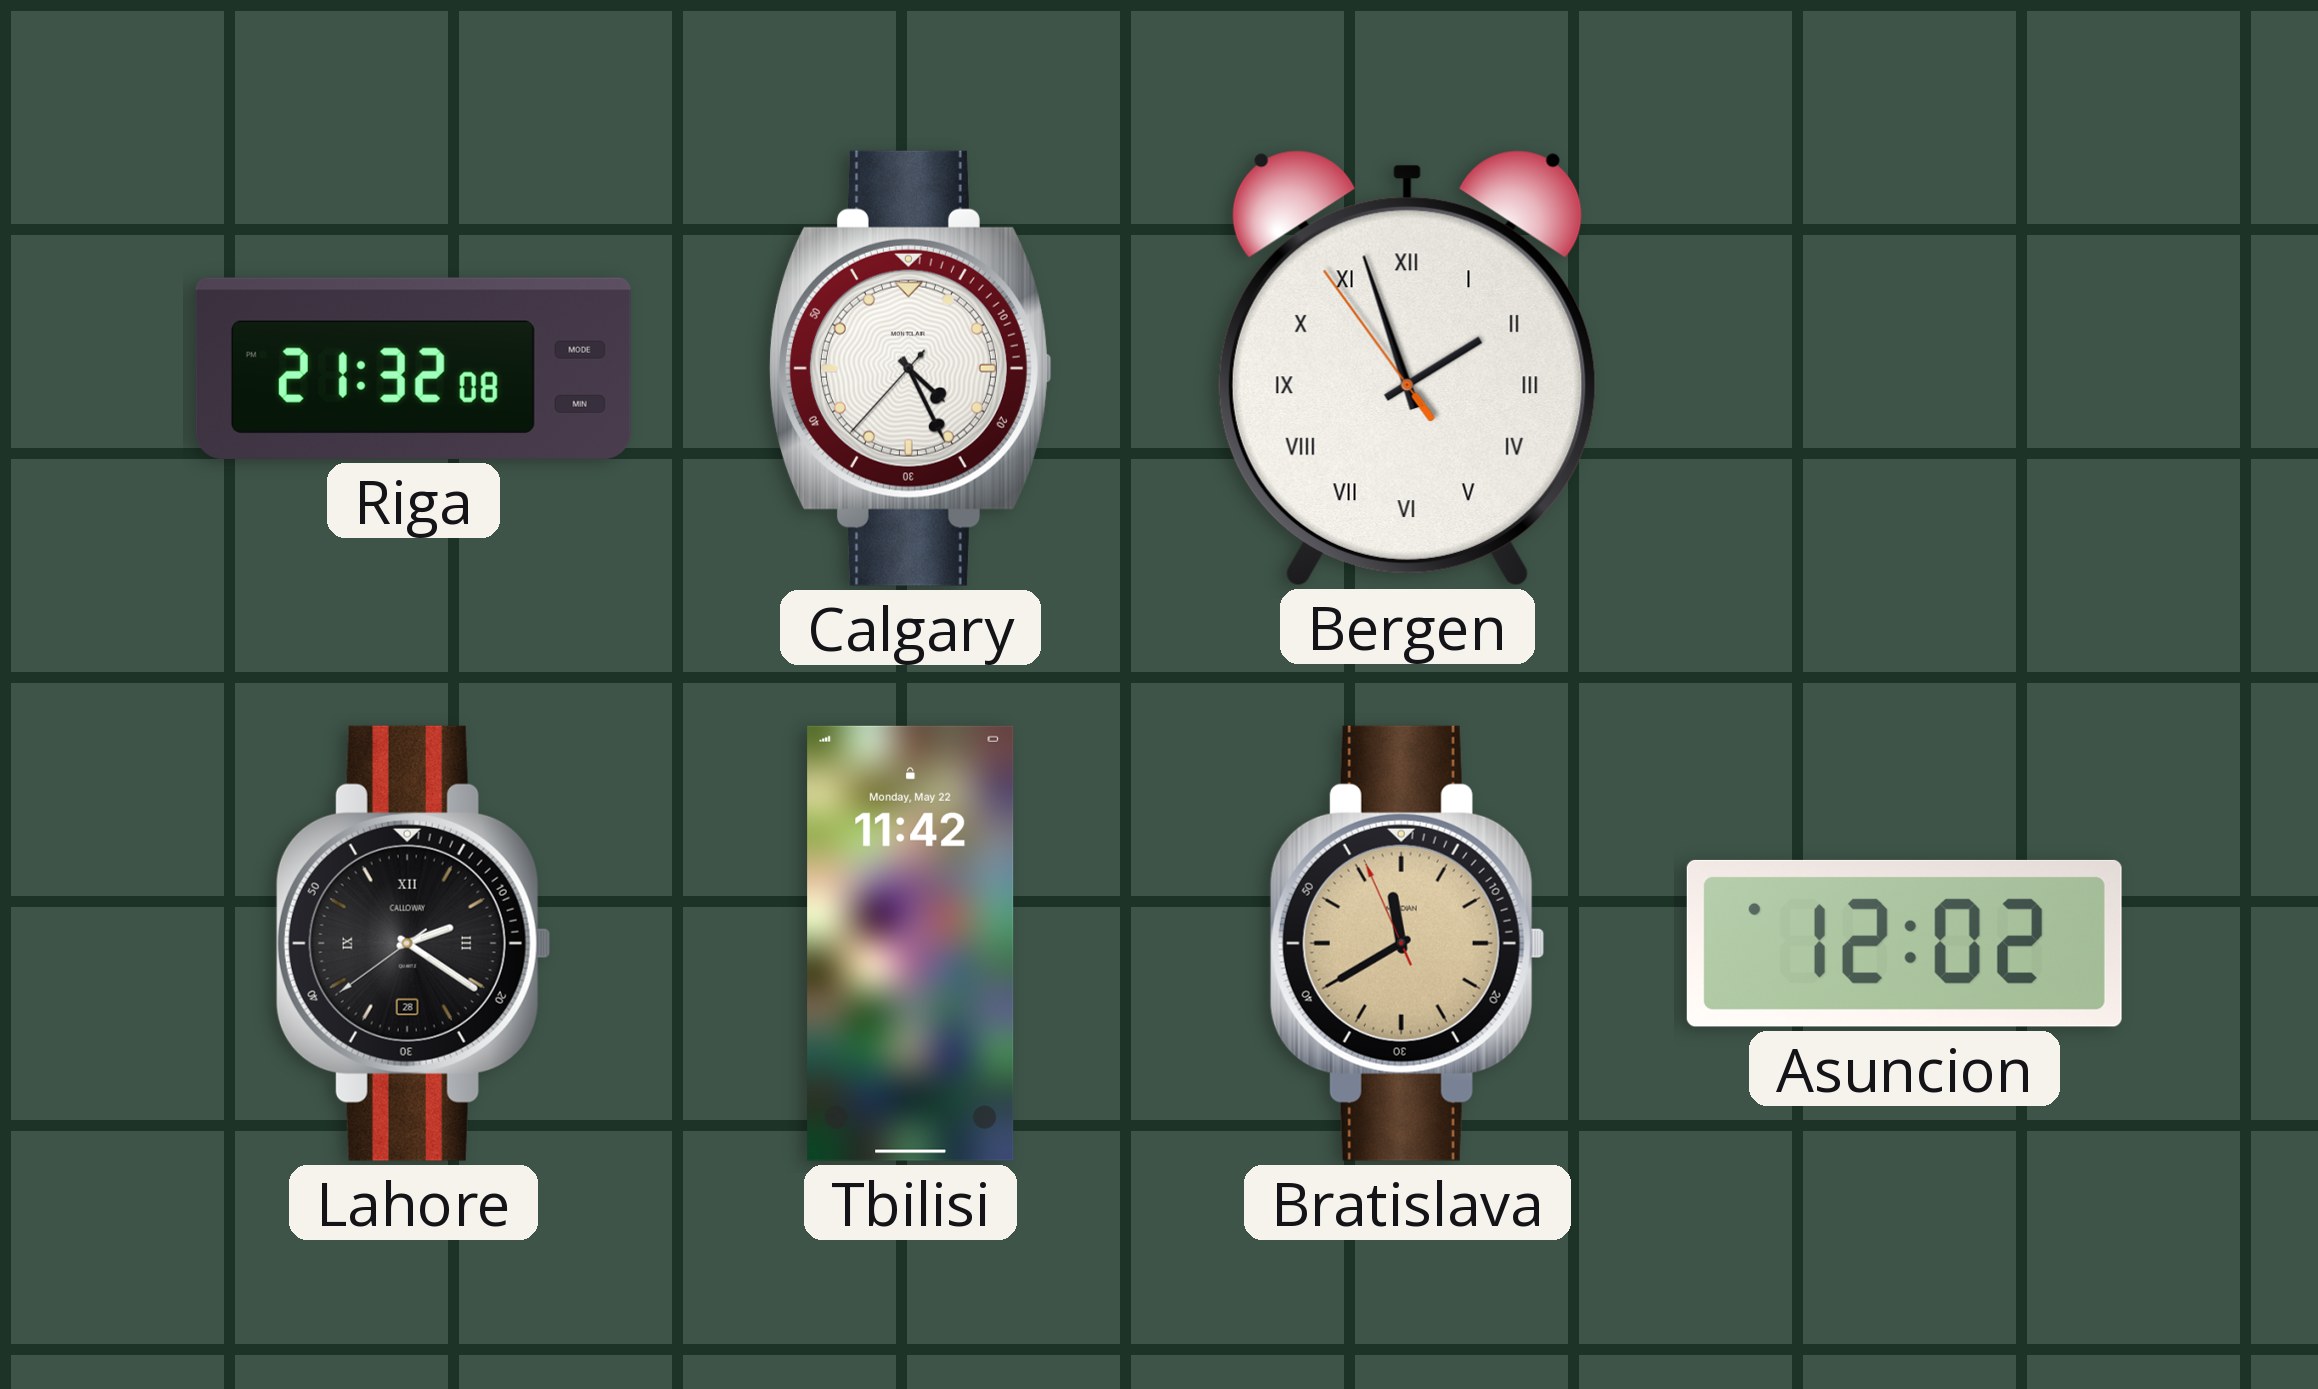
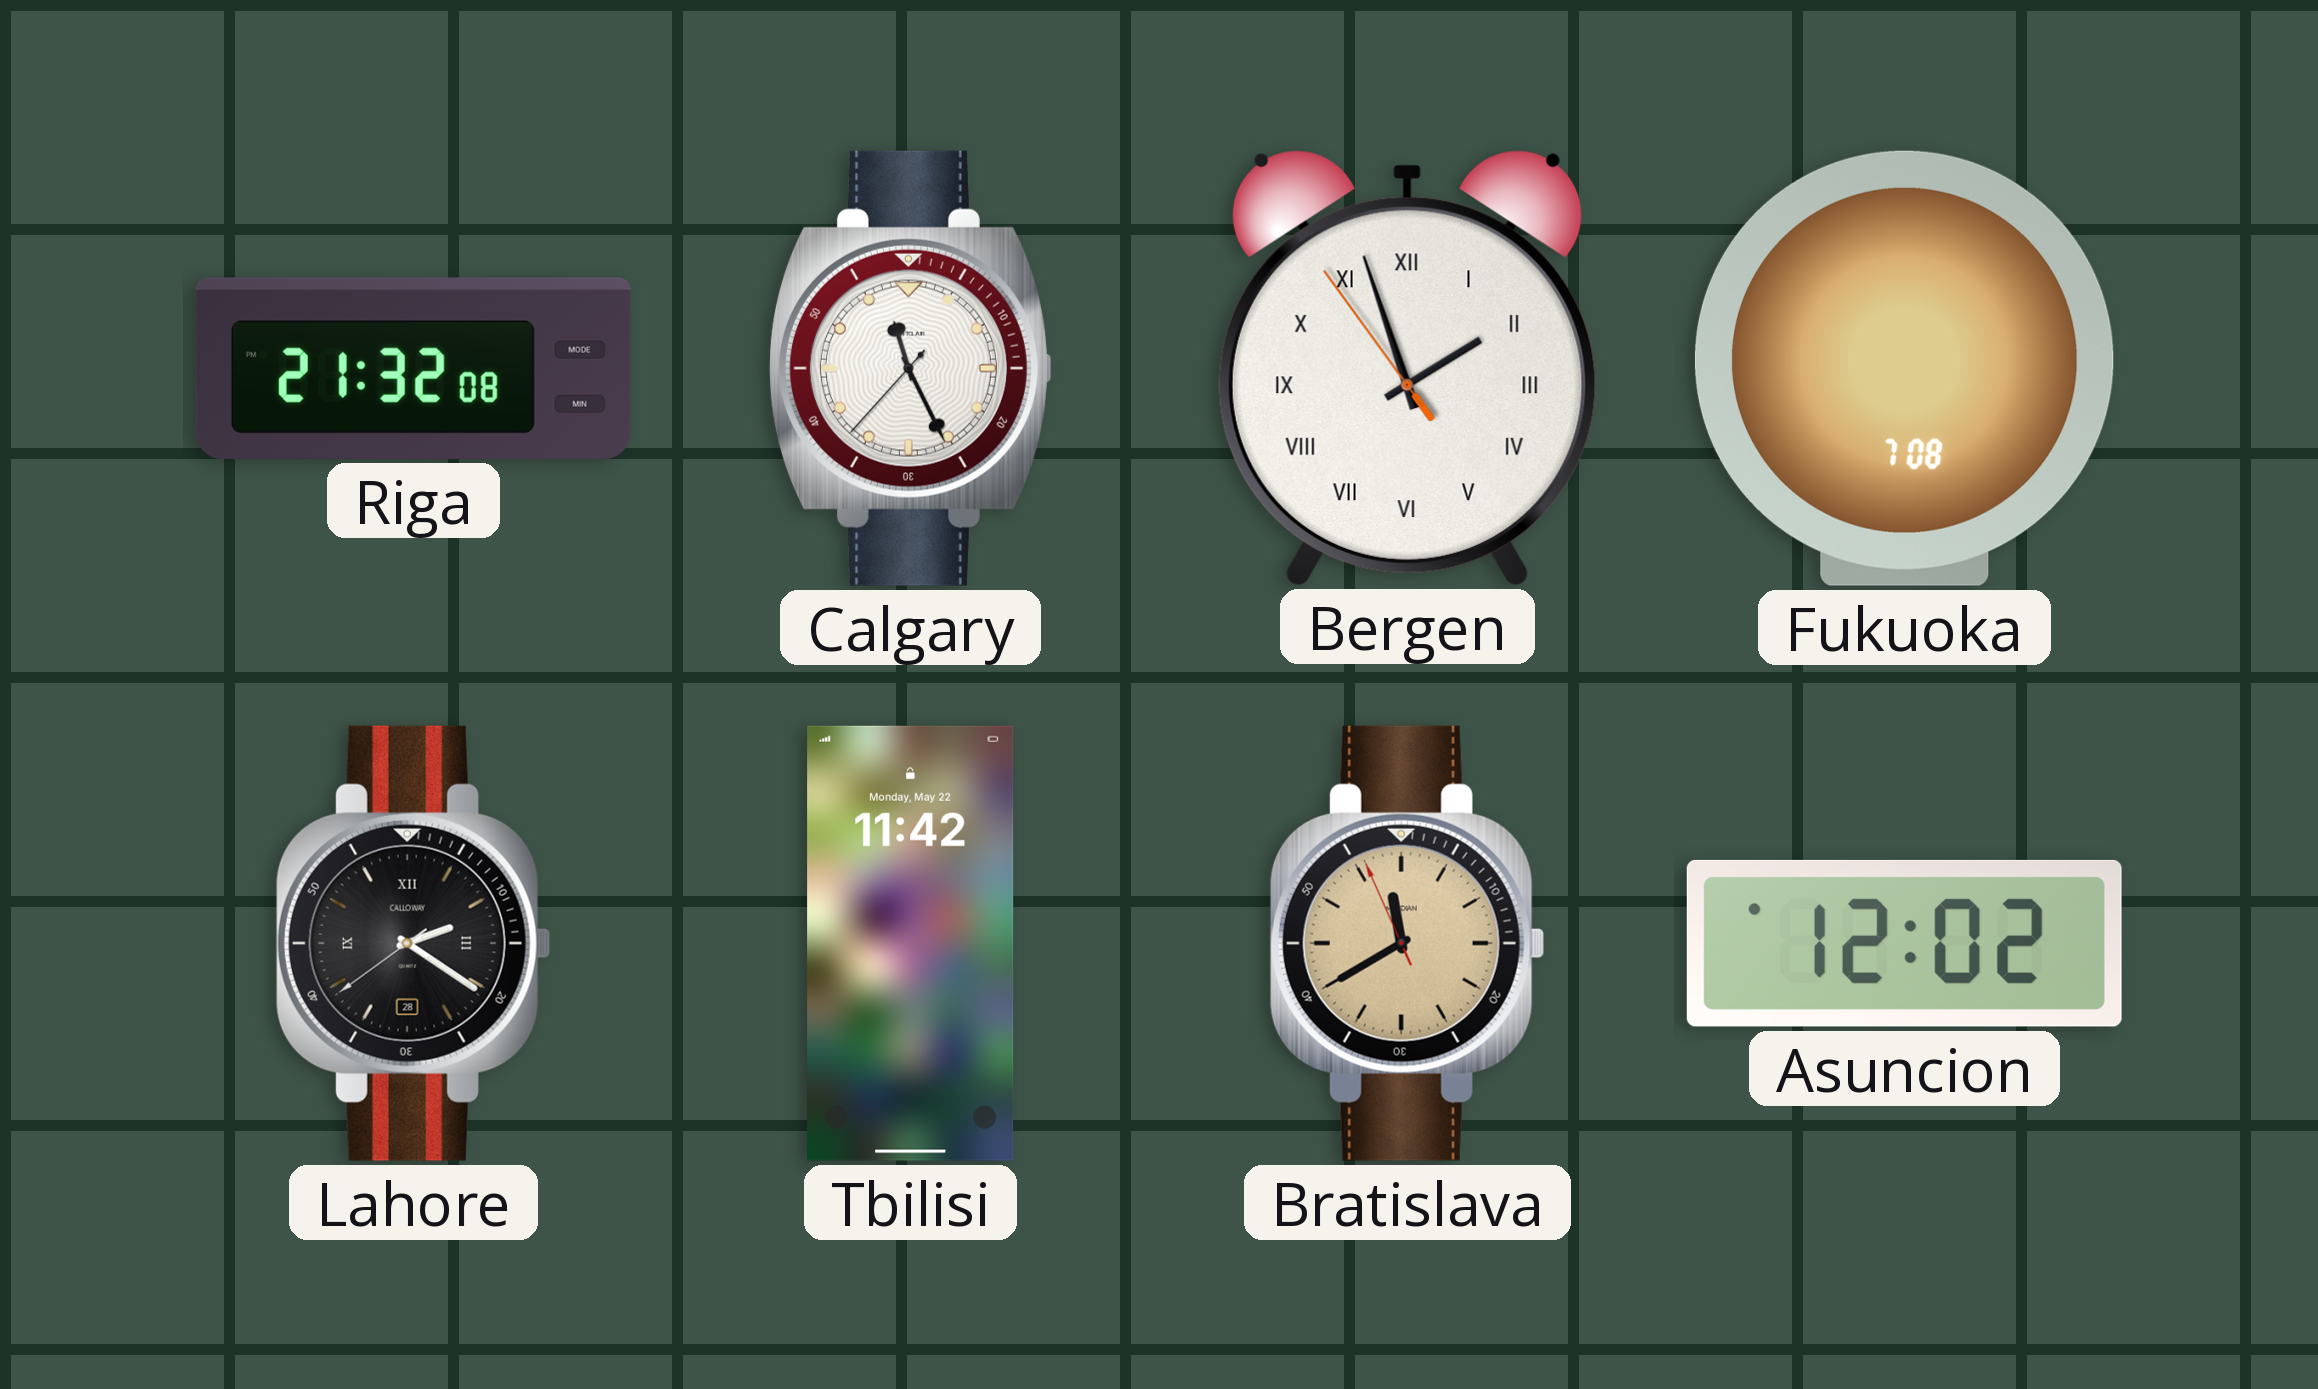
Calgary: 4:25 -> 11:25 (910, 368)
Fukuoka: none -> 7:08 (1904, 368)
